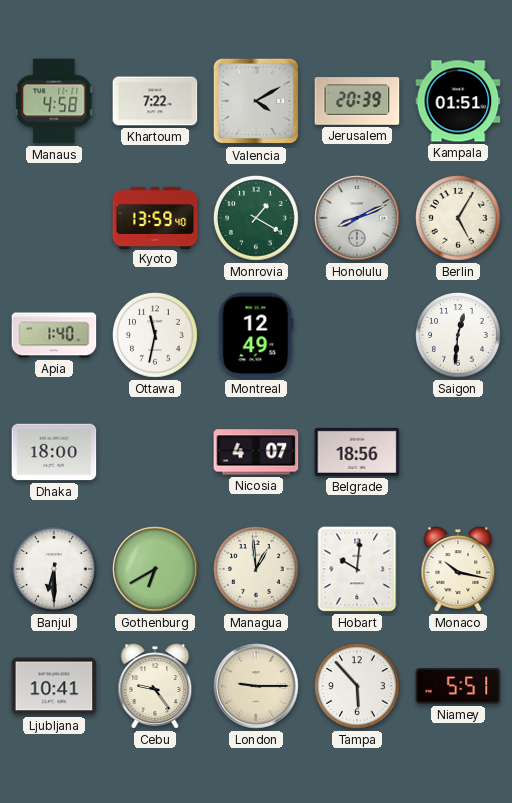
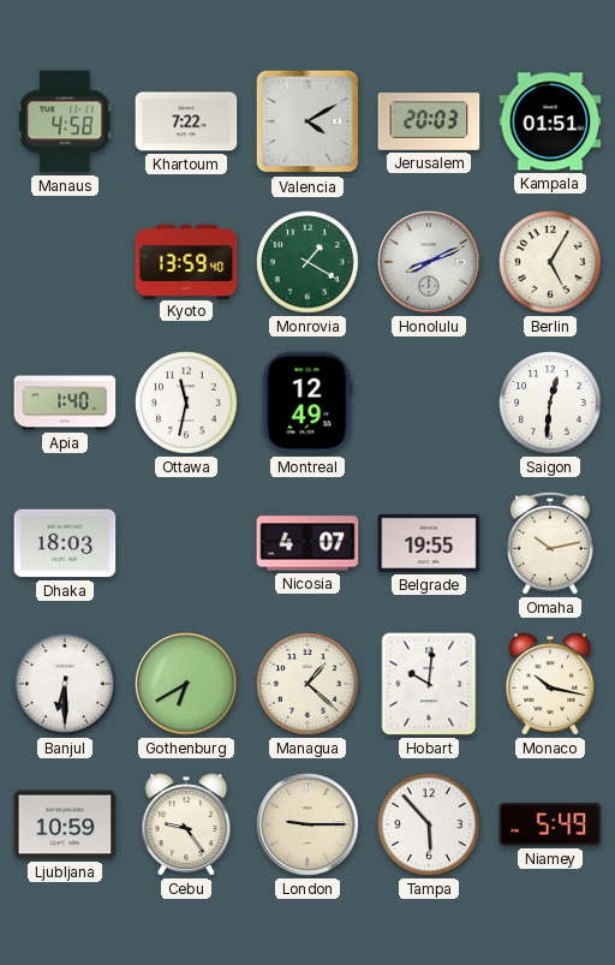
Jerusalem: 20:39 -> 20:03 (429, 121)
Dhaka: 18:00 -> 18:03 (65, 543)
Belgrade: 18:56 -> 19:55 (429, 543)
Omaha: none -> 10:13 (551, 543)
Managua: 12:59 -> 1:22 (307, 684)
Ljubljana: 10:41 -> 10:59 (65, 824)
Niamey: 5:51 -> 5:49 (550, 824)
